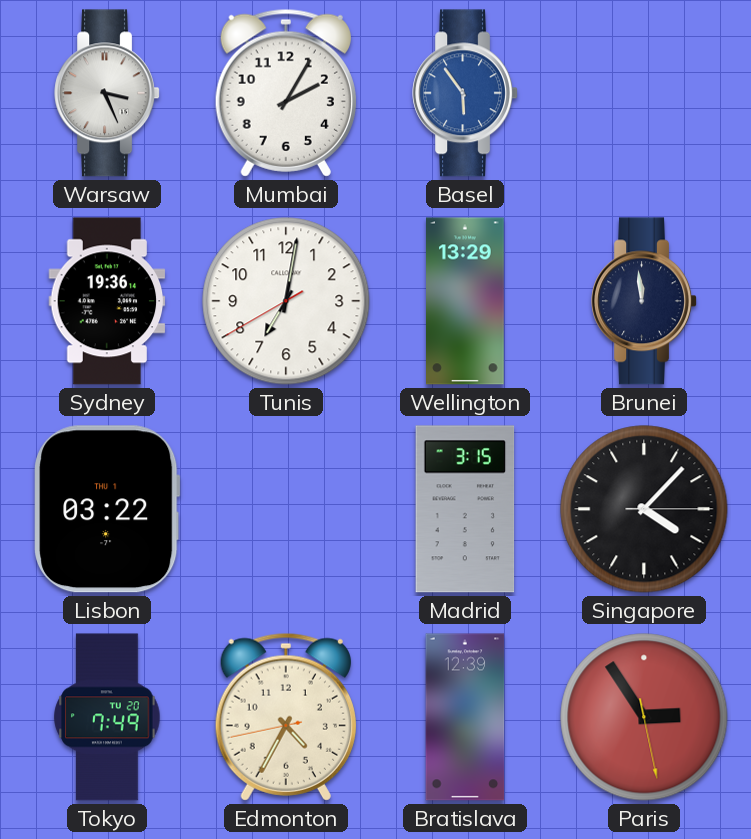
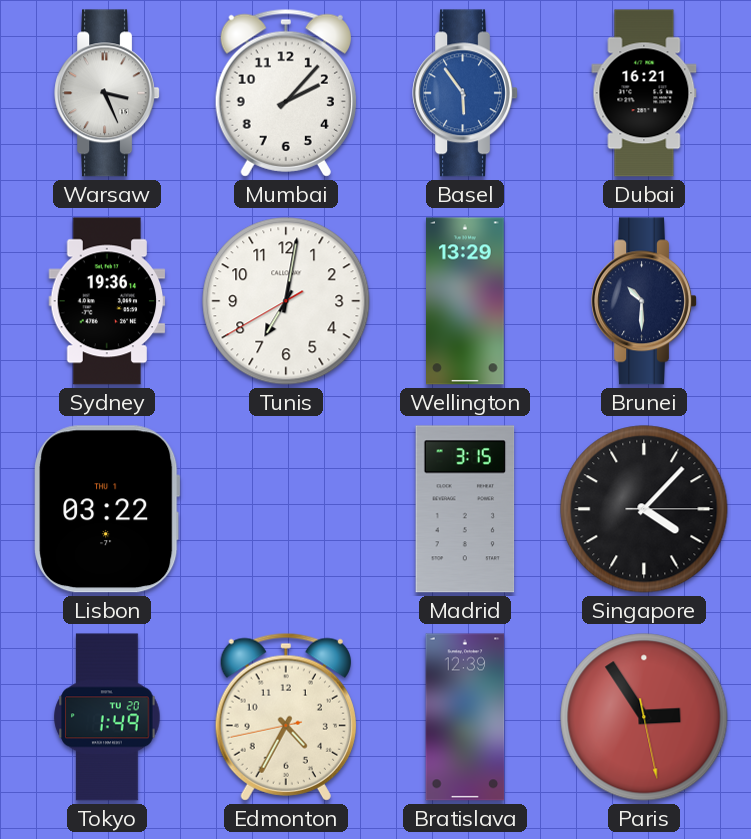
Mumbai: 2:05 -> 2:07 (286, 93)
Dubai: none -> 16:21 (644, 93)
Brunei: 11:59 -> 10:30 (644, 301)
Tokyo: 7:49 -> 1:49 (107, 717)
